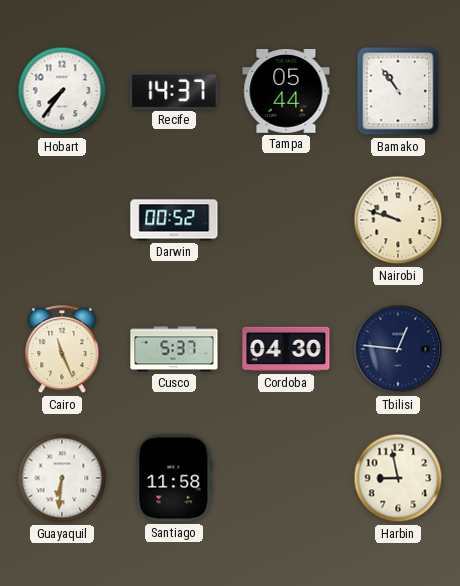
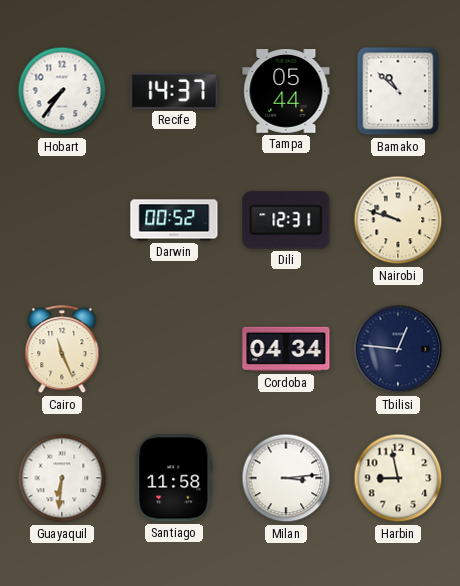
Bamako: 10:54 -> 10:52 (398, 91)
Dili: none -> 12:31 (286, 220)
Cusco: 5:37 -> none (174, 349)
Cordoba: 04:30 -> 04:34 (286, 349)
Milan: none -> 3:14 (286, 478)
